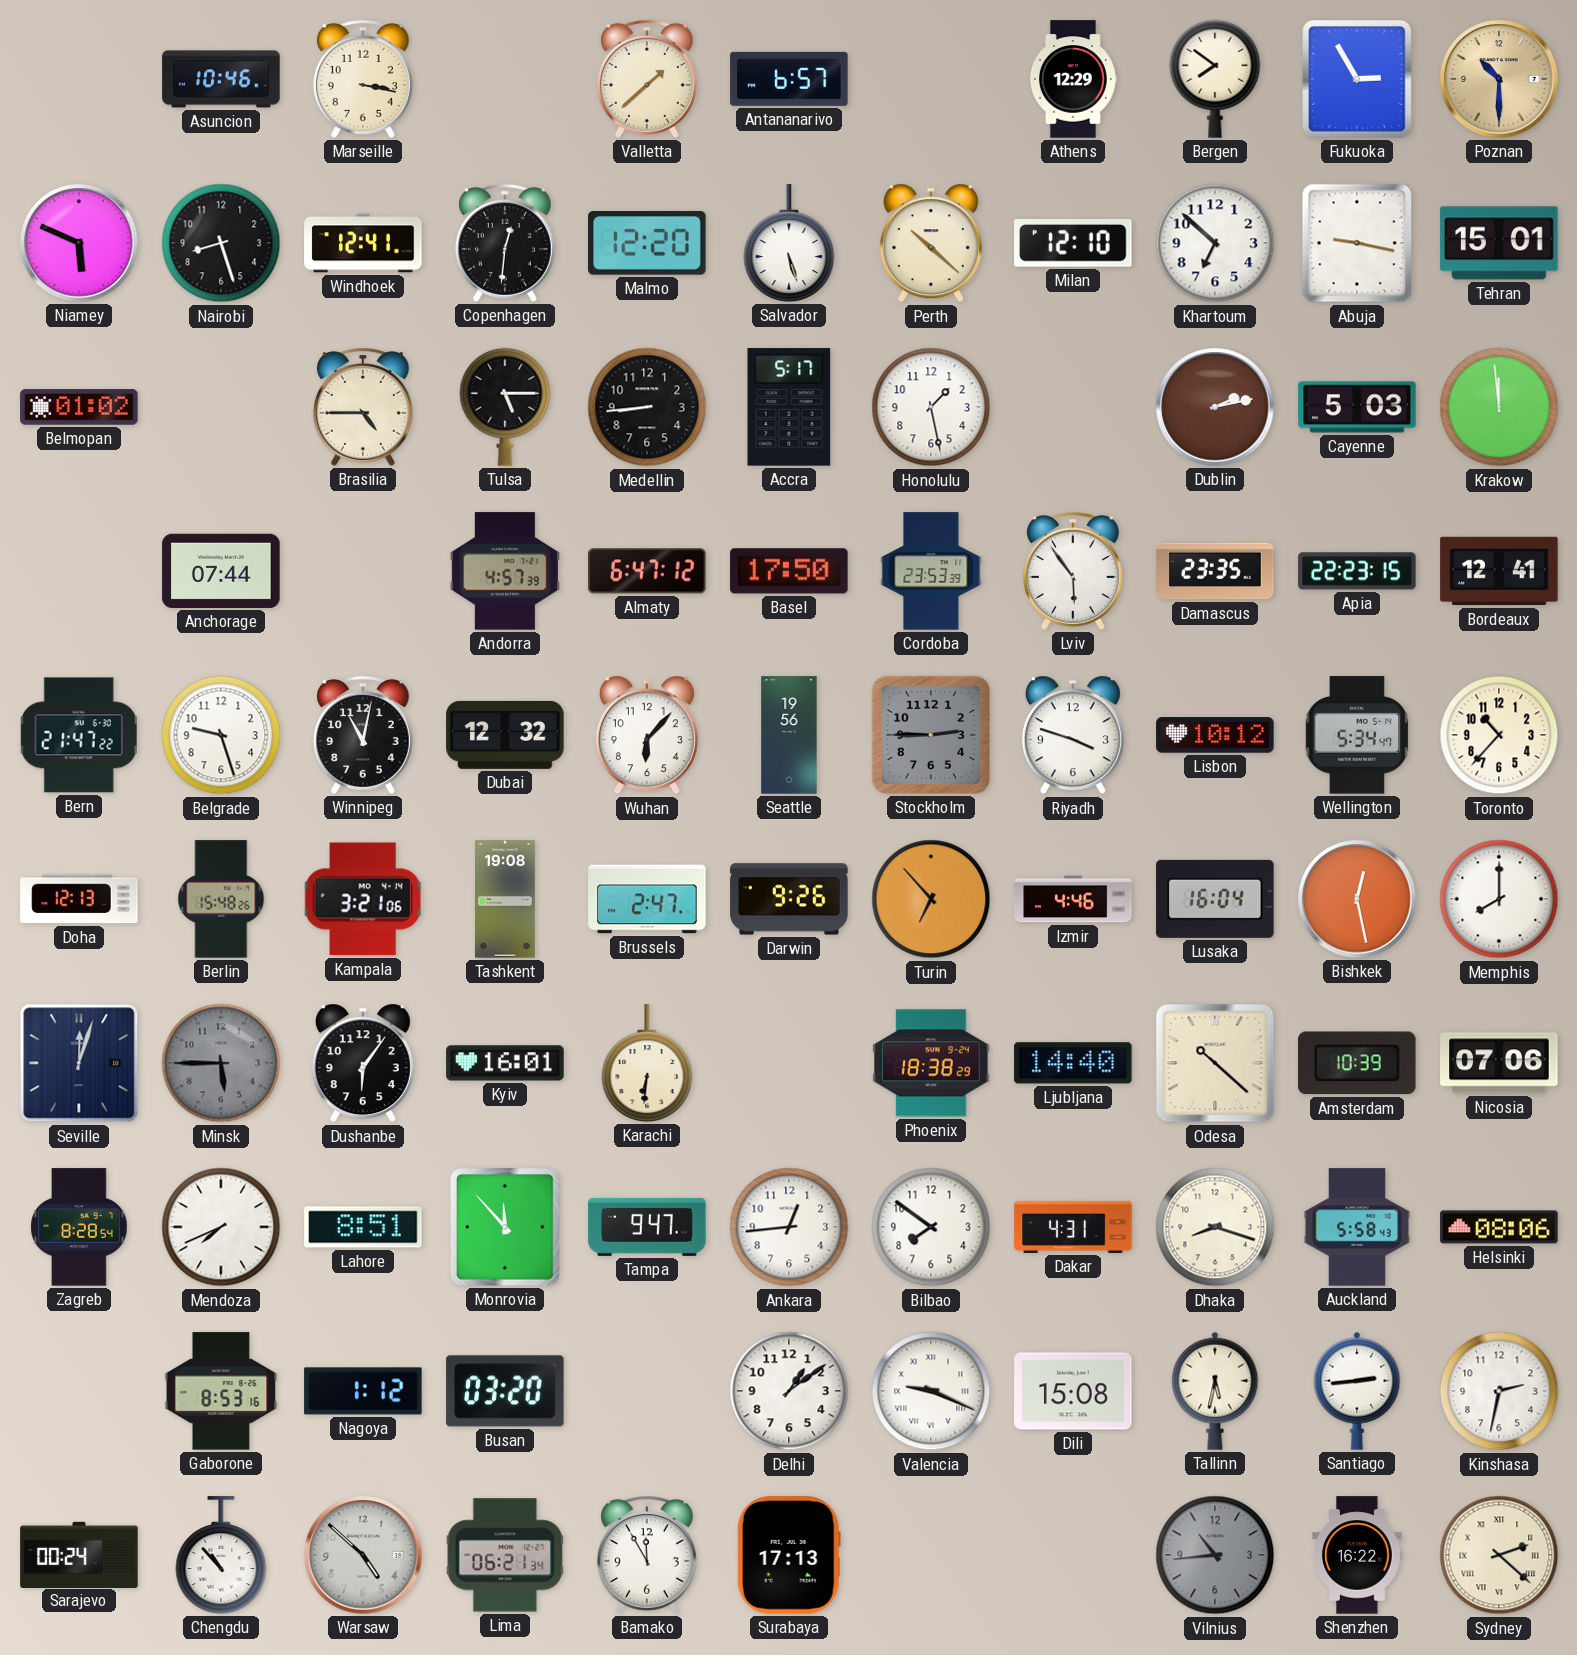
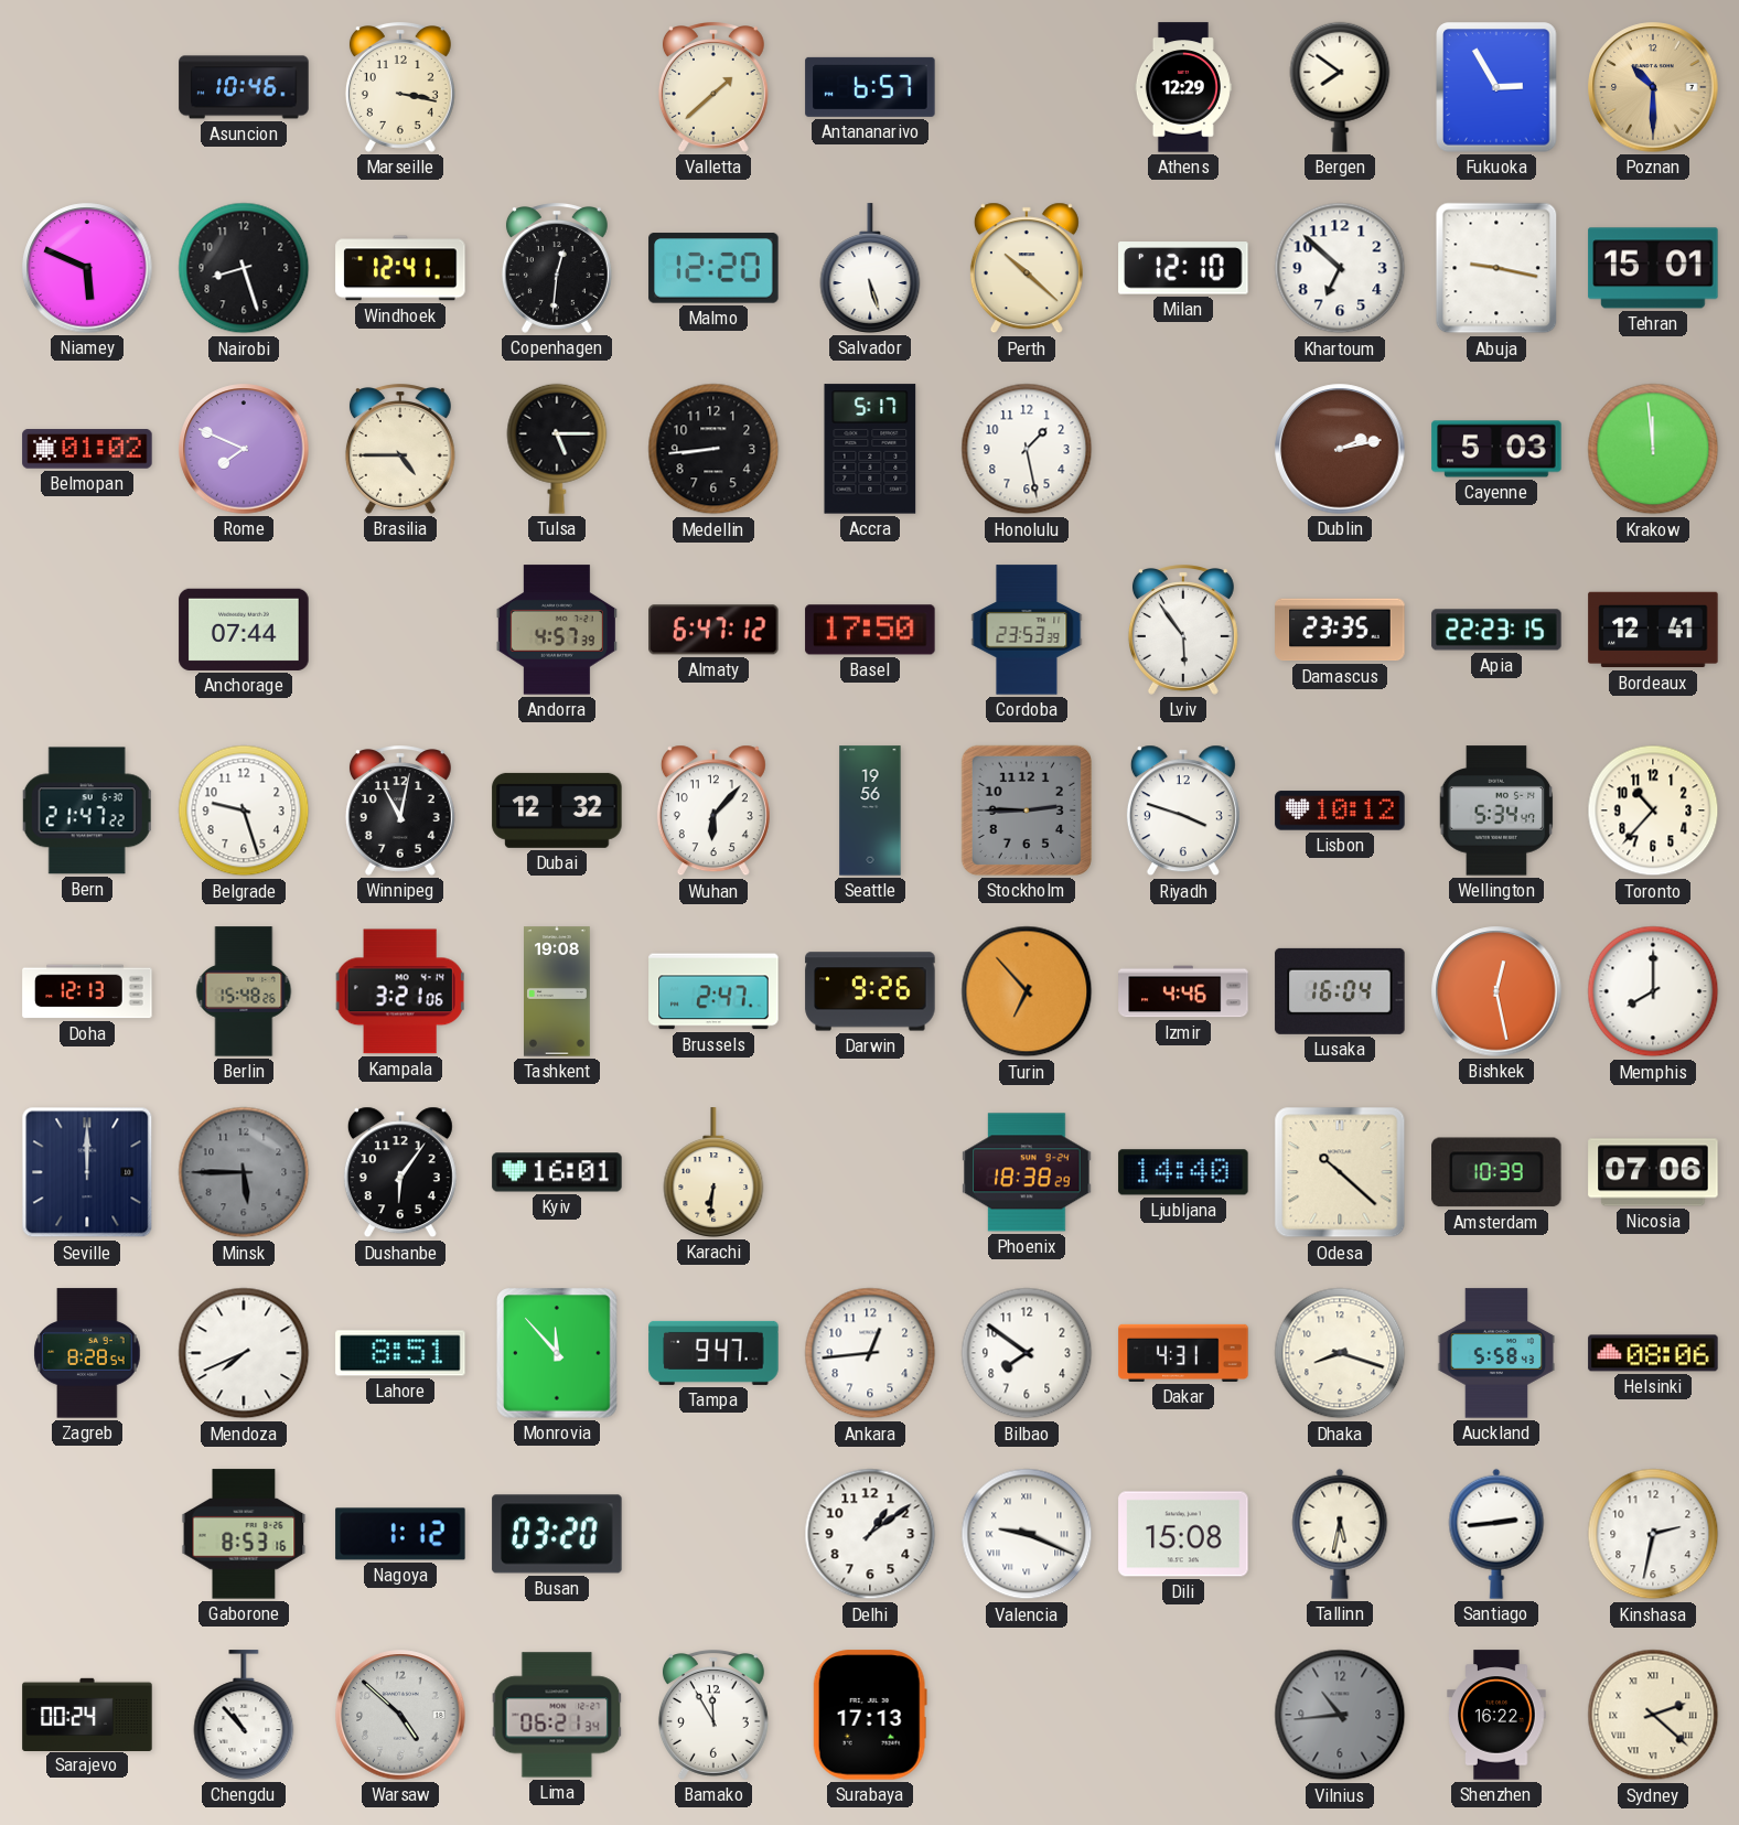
Rome: none -> 7:49 (244, 449)
Seville: 12:03 -> 12:00 (87, 1172)
